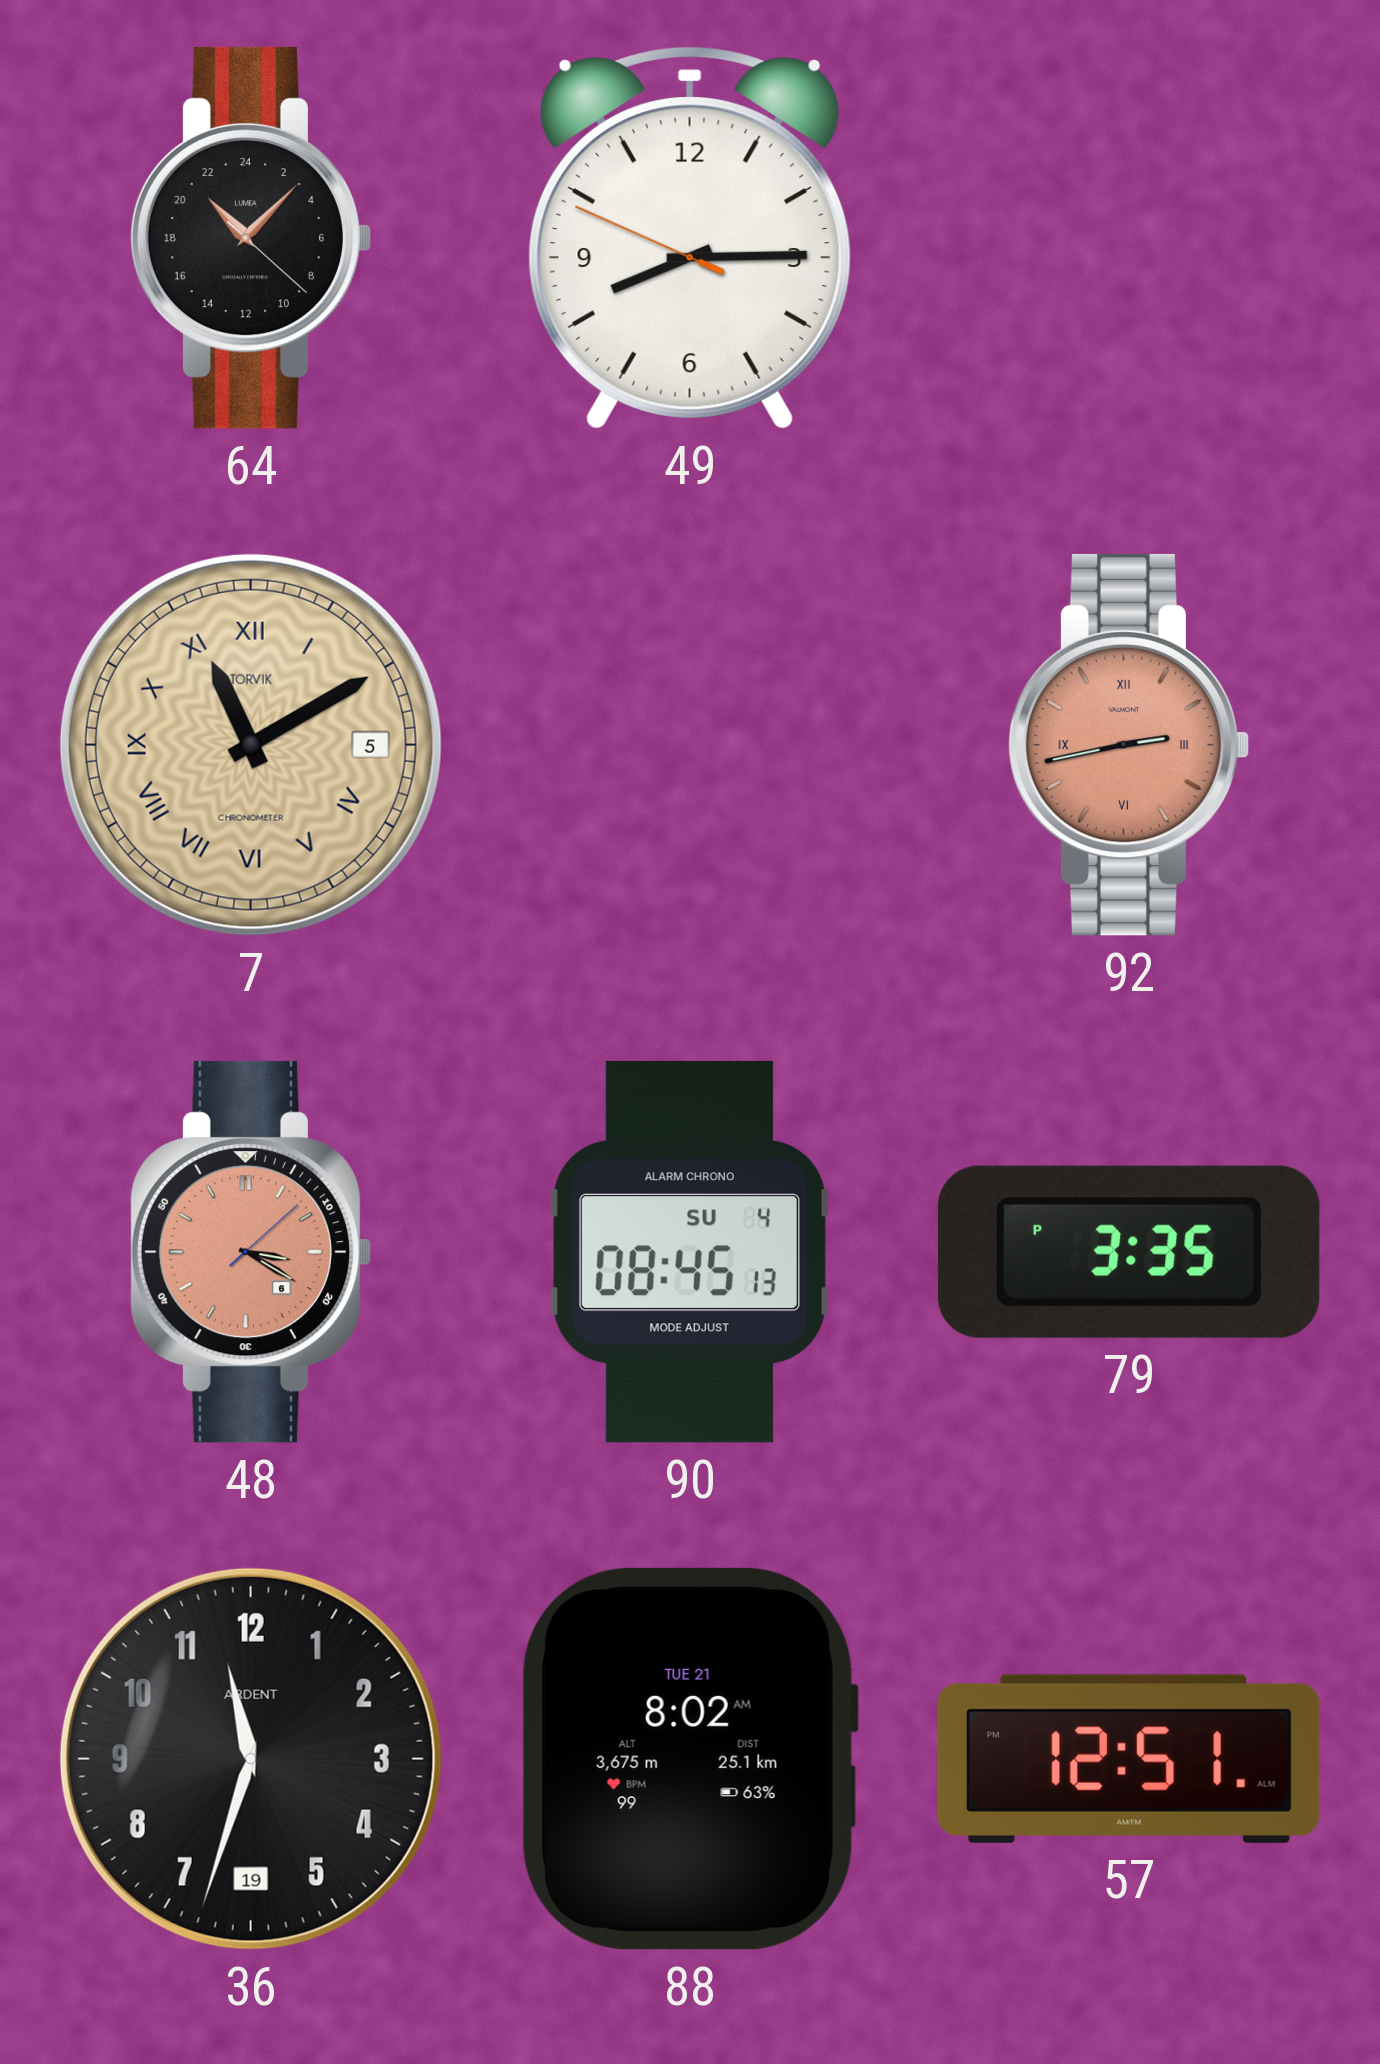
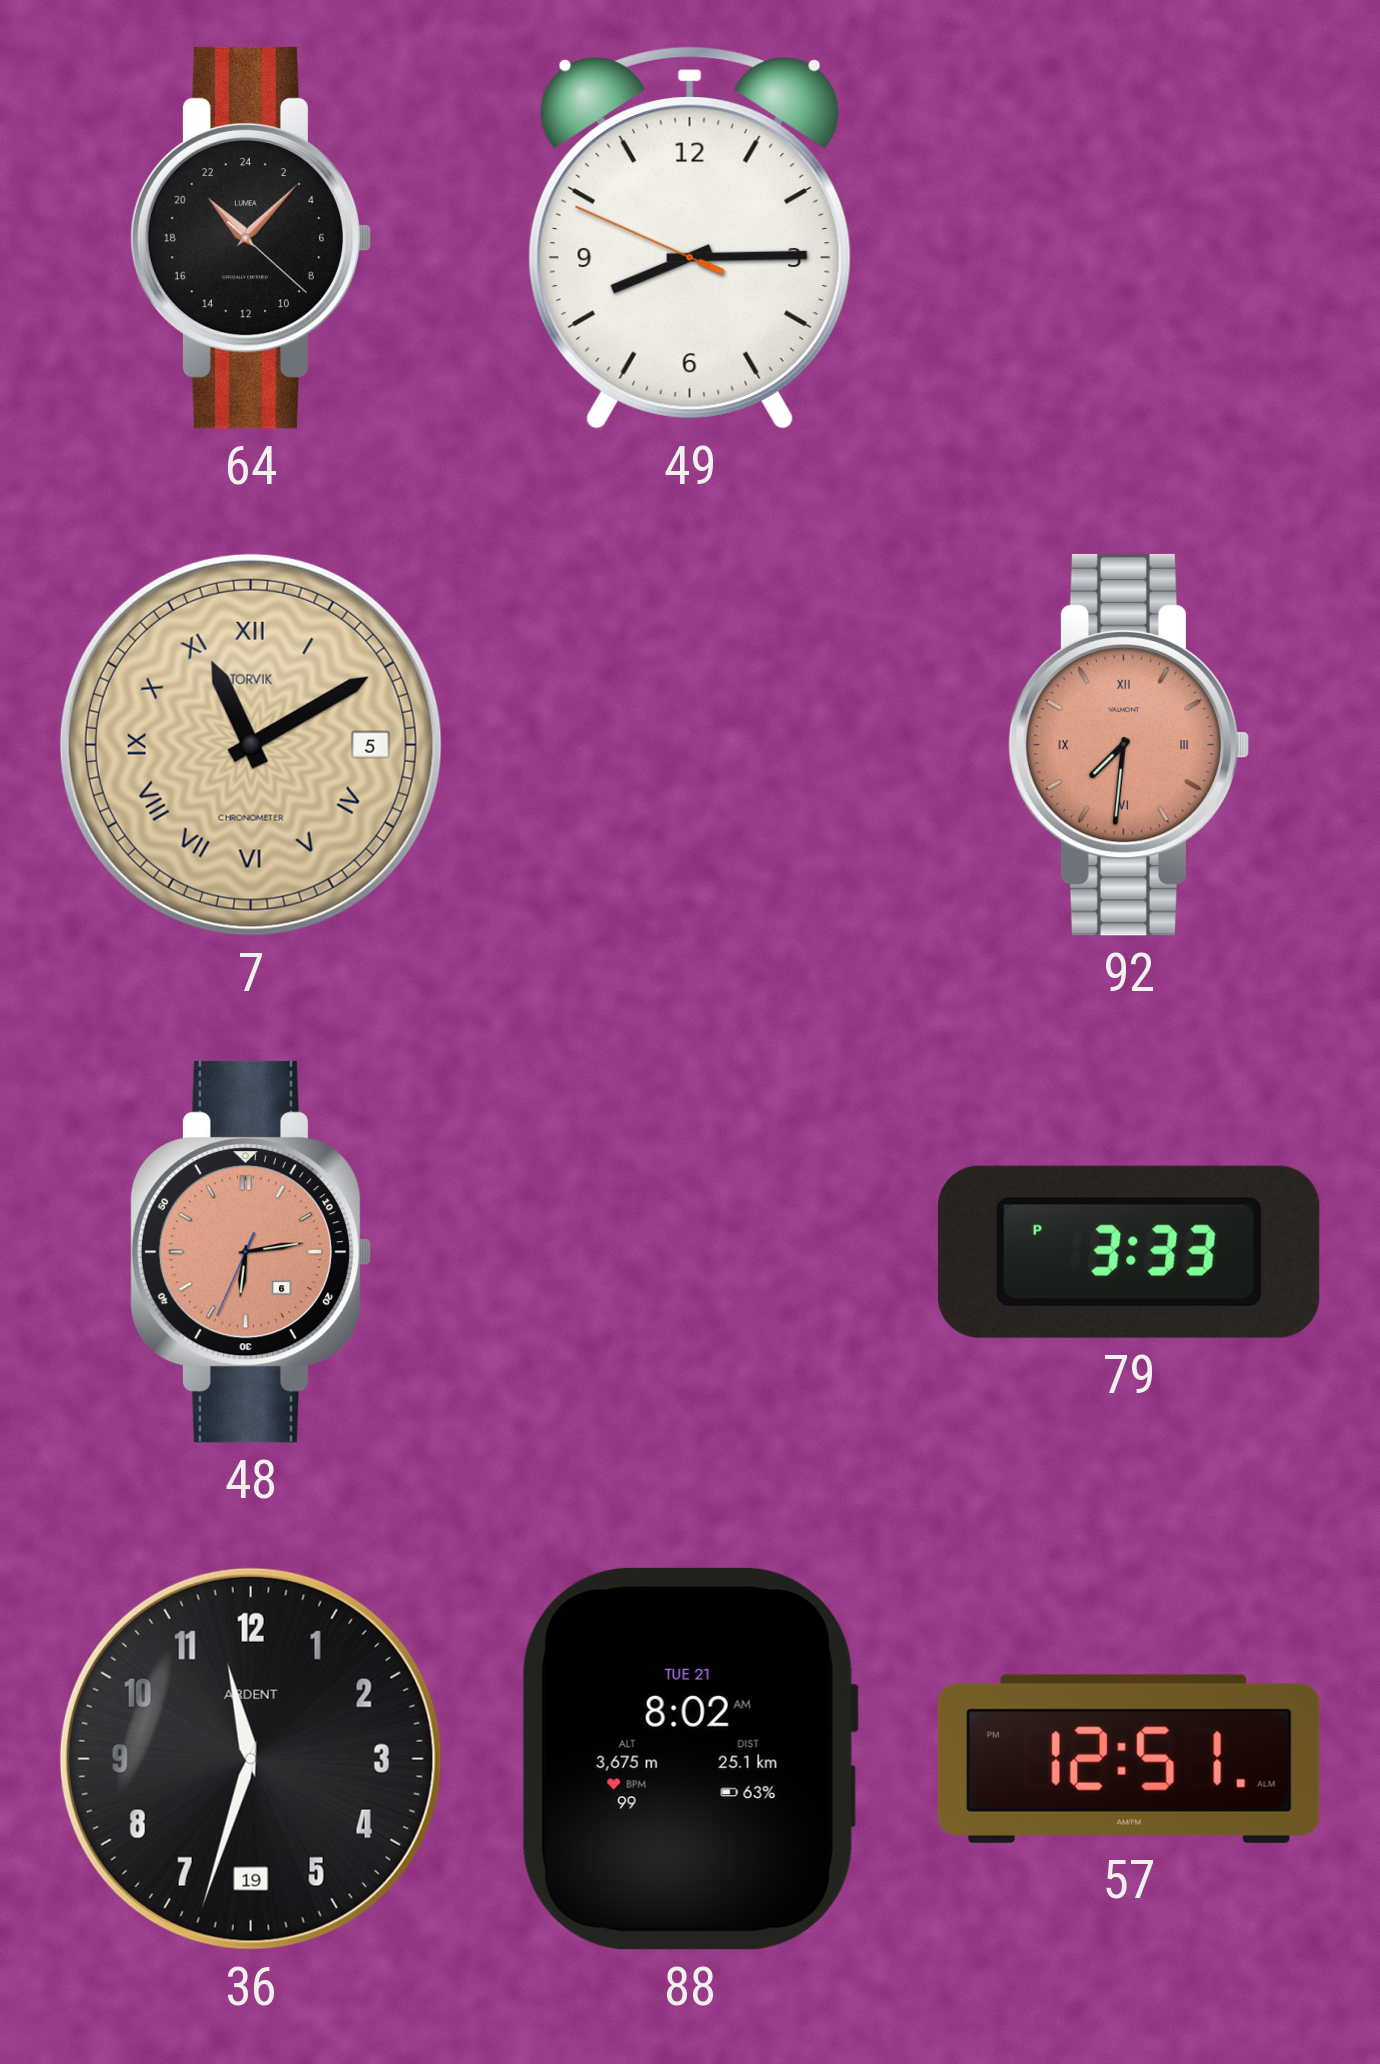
92: 2:43 -> 7:31 (1129, 745)
48: 3:20 -> 6:13 (251, 1252)
90: 08:45 -> none (690, 1252)
79: 3:35 -> 3:33 (1129, 1252)
